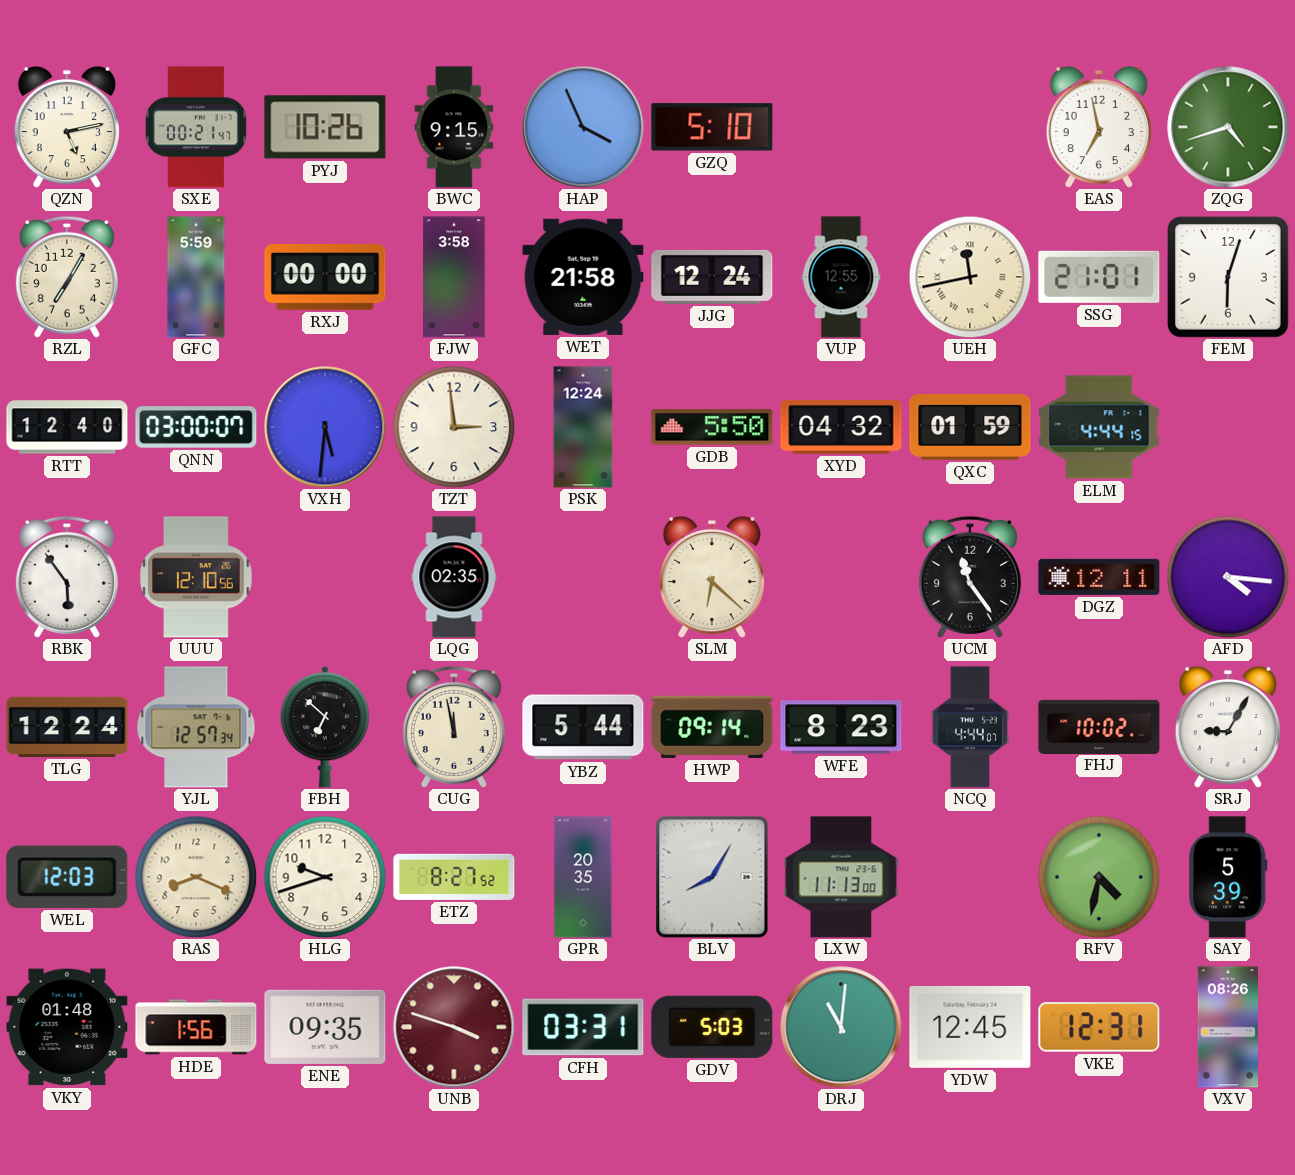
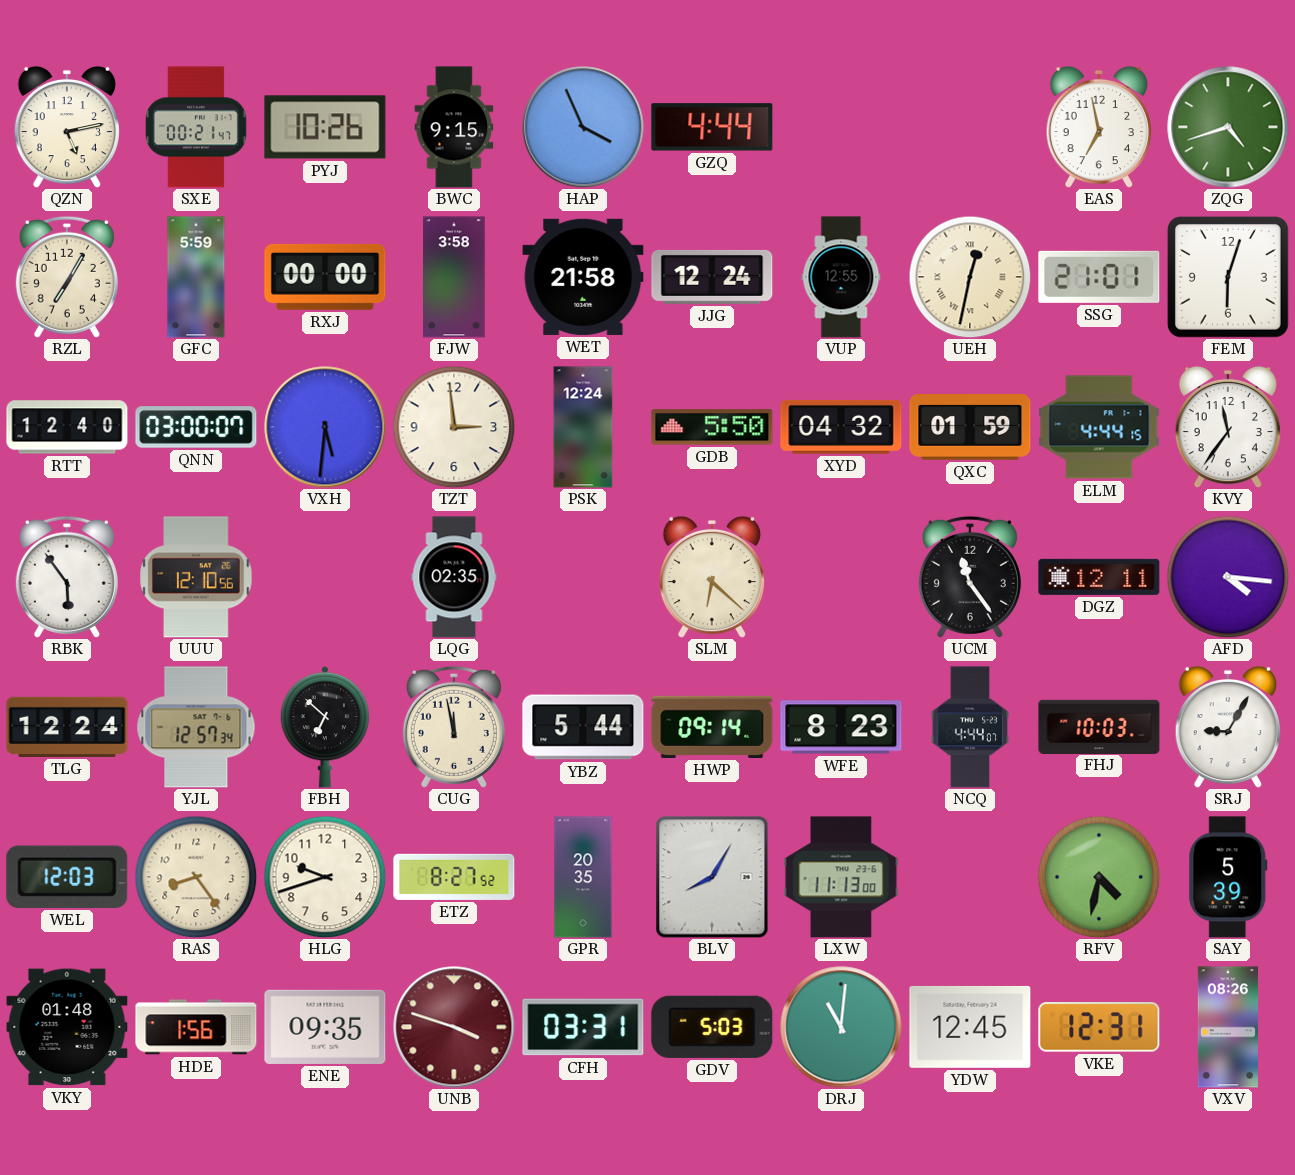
GZQ: 5:10 -> 4:44 (712, 127)
UEH: 11:43 -> 12:32 (970, 277)
KVY: none -> 11:36 (1227, 427)
FHJ: 10:02 -> 10:03 (1099, 726)
RAS: 8:19 -> 8:24 (196, 877)
